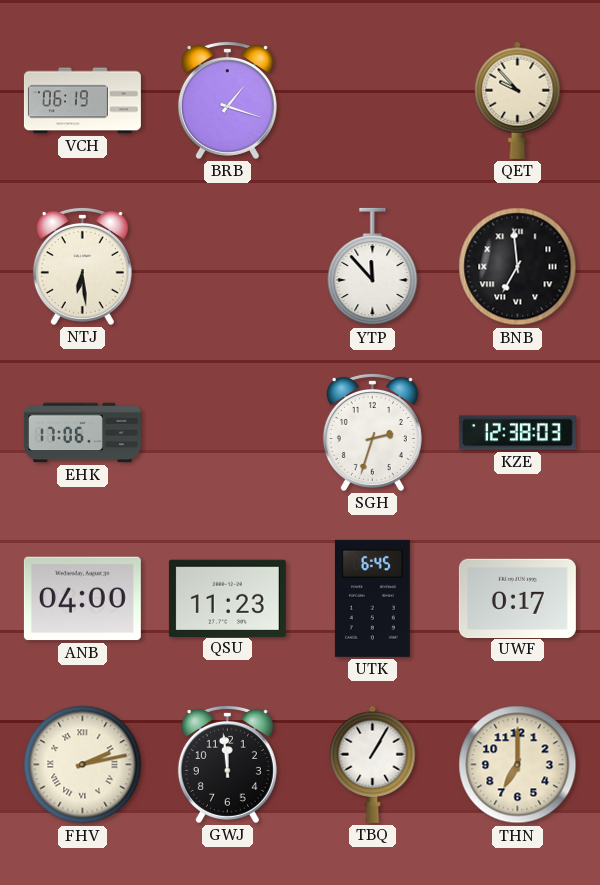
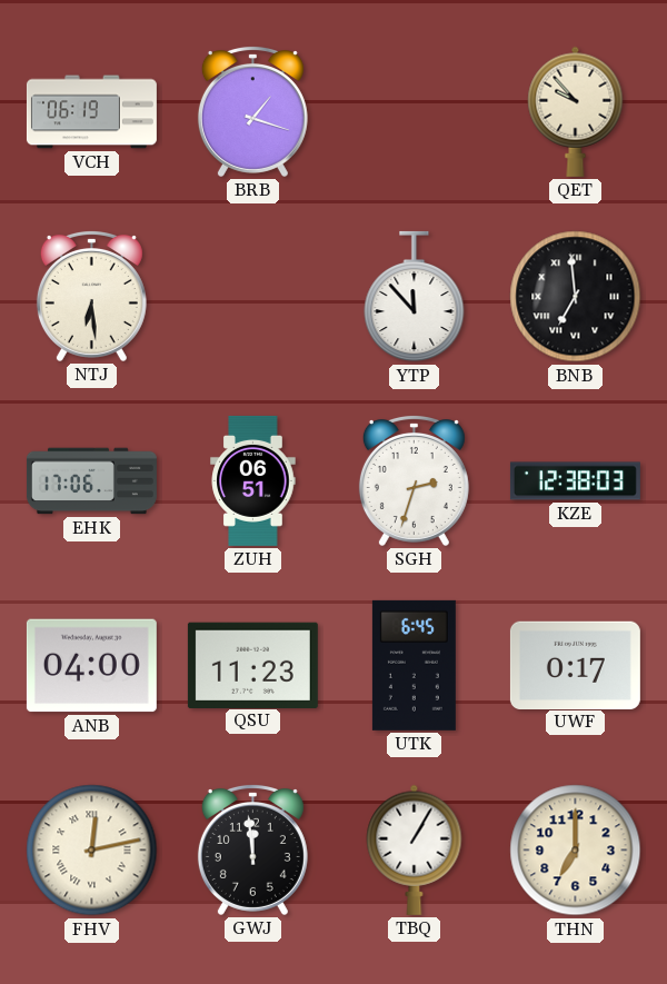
ZUH: none -> 06:51 (253, 480)
FHV: 2:13 -> 12:13 (92, 851)
